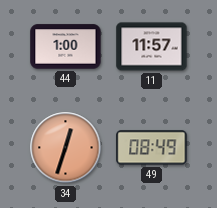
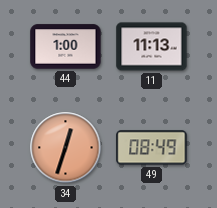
11: 11:57 -> 11:13 (152, 47)
